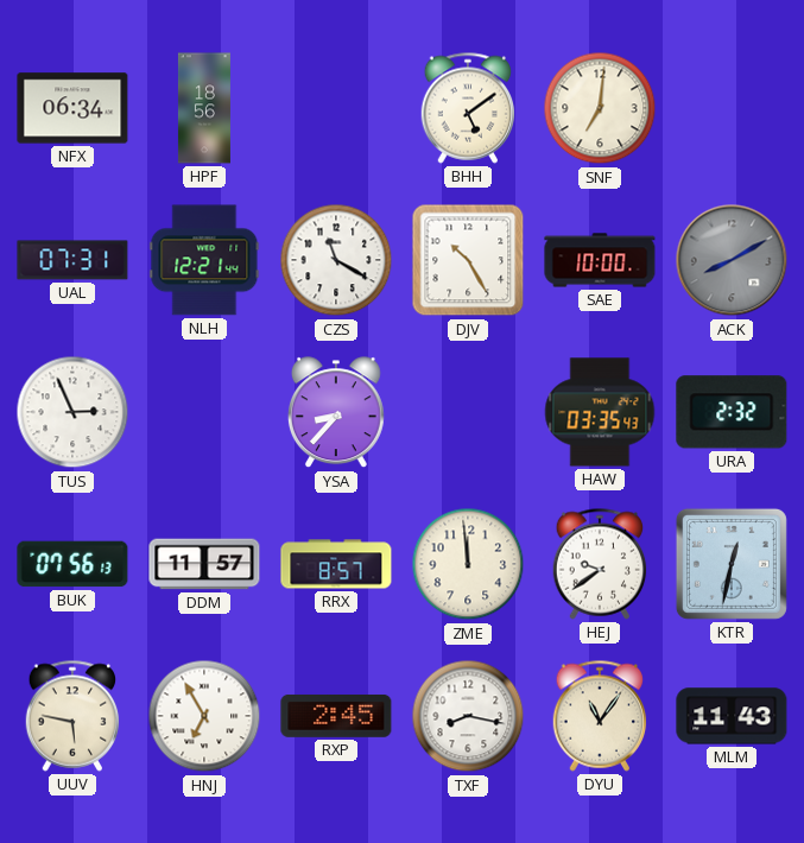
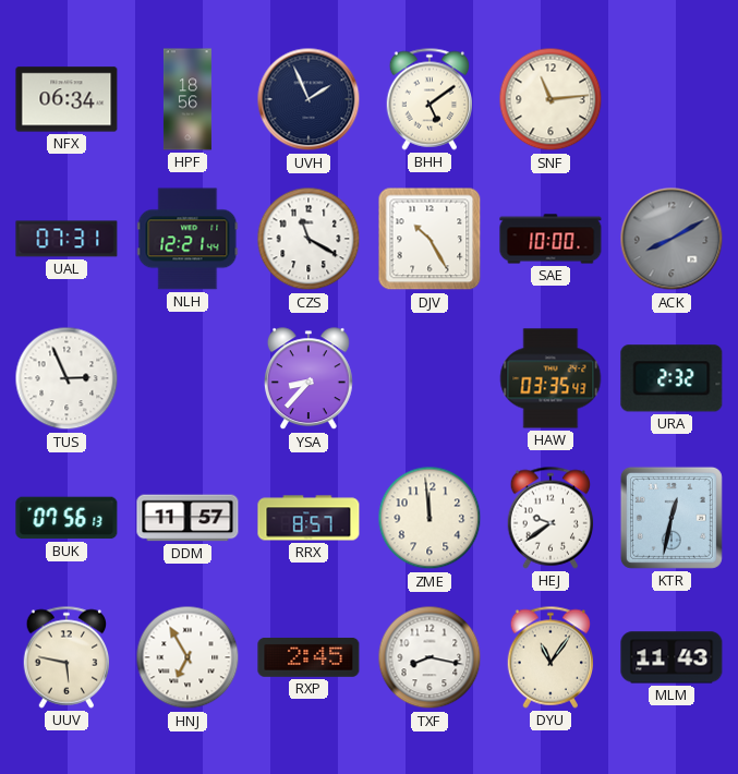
UVH: none -> 1:56 (308, 99)
SNF: 7:01 -> 11:14 (551, 99)
